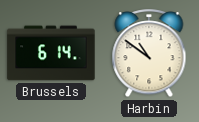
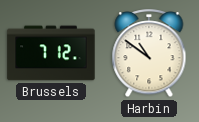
Brussels: 6:14 -> 7:12 (51, 53)
